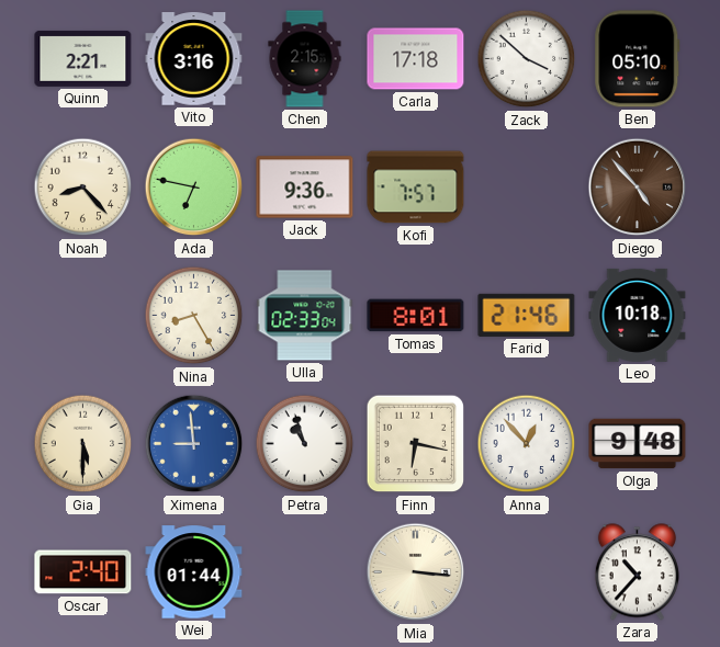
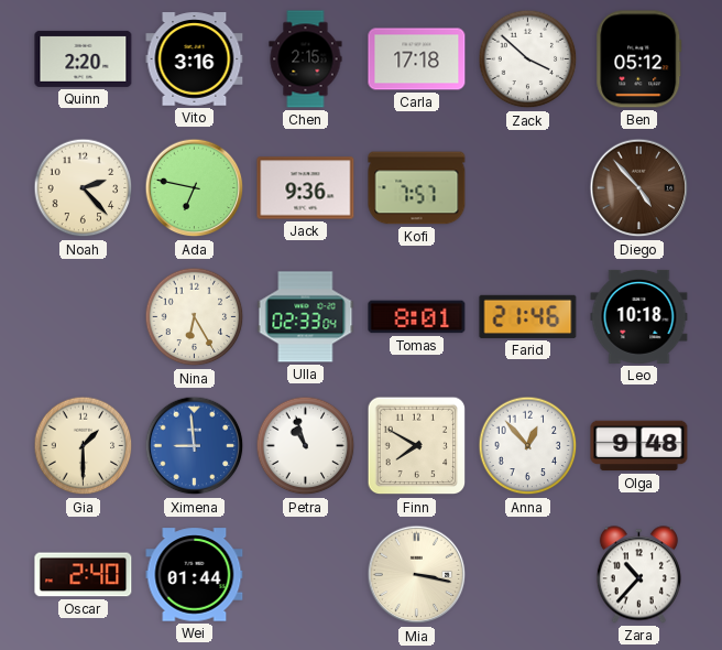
Quinn: 2:21 -> 2:20 (84, 58)
Ben: 05:10 -> 05:12 (639, 59)
Noah: 8:23 -> 2:23 (84, 188)
Nina: 8:25 -> 6:25 (195, 317)
Gia: 5:30 -> 1:30 (84, 446)
Finn: 6:17 -> 7:50 (417, 446)
Mia: 3:16 -> 3:17 (417, 575)
